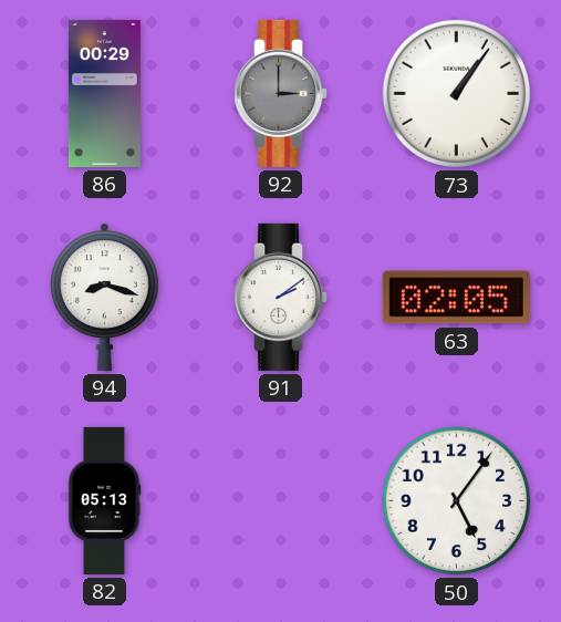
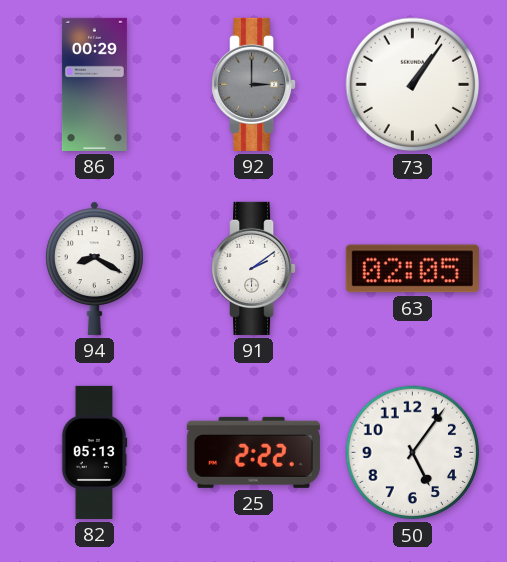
94: 8:18 -> 8:20 (95, 268)
25: none -> 2:22 (253, 452)
